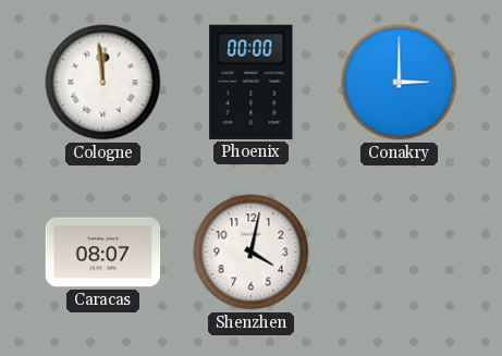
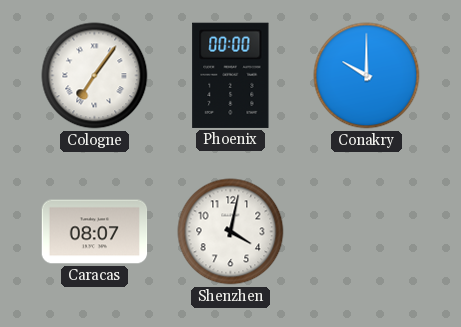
Cologne: 11:59 -> 7:06 (95, 76)
Conakry: 3:00 -> 10:00 (367, 76)
